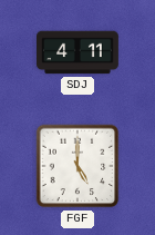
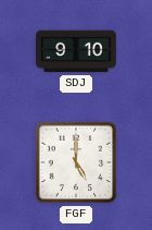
SDJ: 4:11 -> 9:10 (77, 51)
